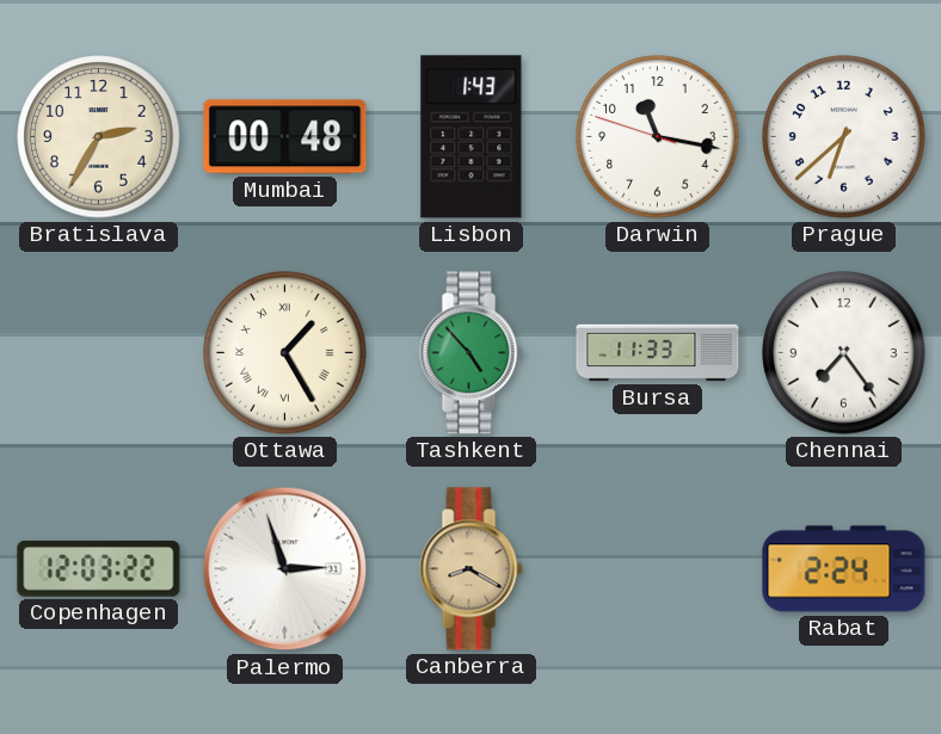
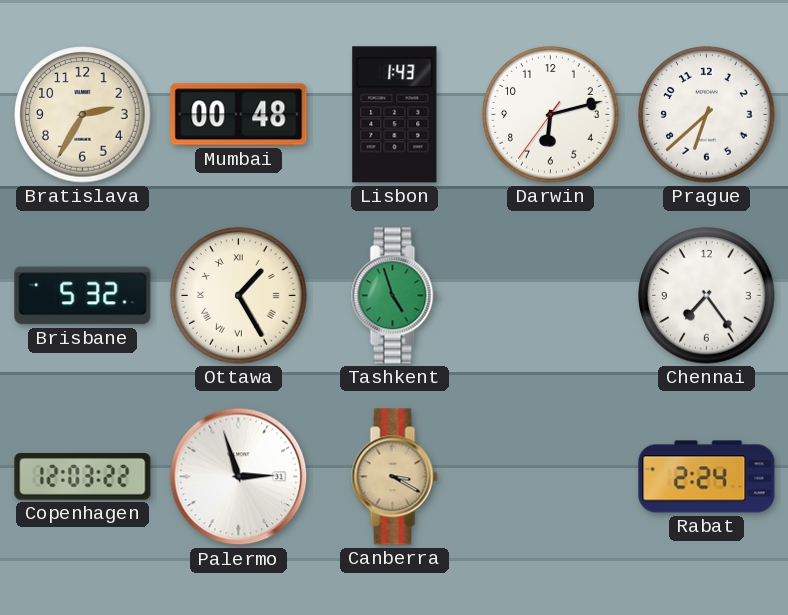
Darwin: 11:16 -> 6:12 (551, 115)
Brisbane: none -> 5:32 (83, 296)
Tashkent: 4:53 -> 4:57 (395, 296)
Bursa: 11:33 -> none (658, 353)
Canberra: 8:20 -> 3:20 (395, 477)
